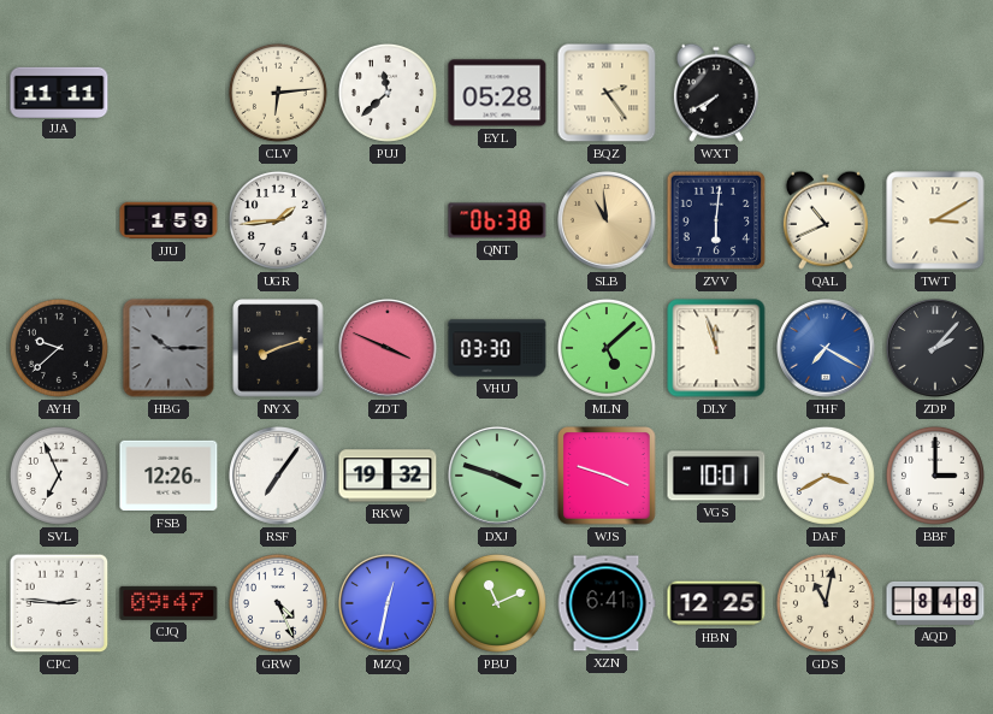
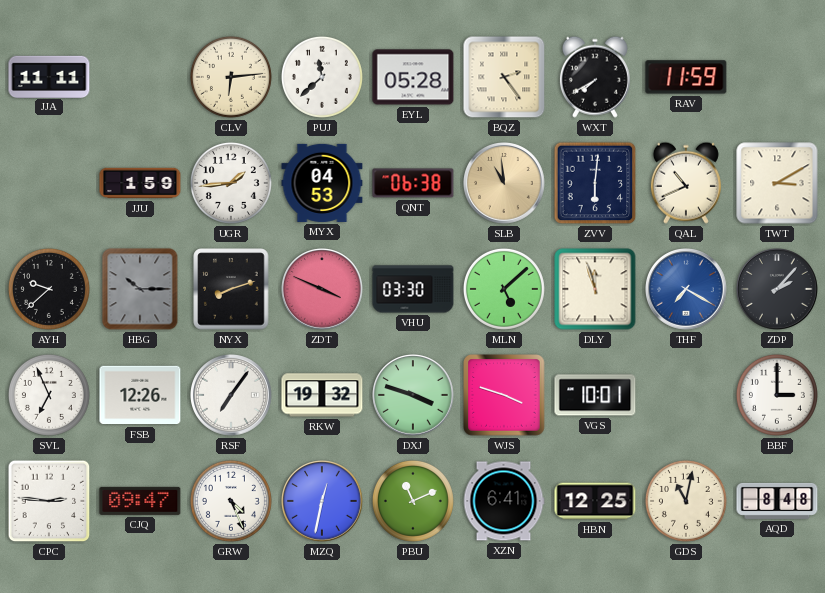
RAV: none -> 11:59 (686, 77)
MYX: none -> 04:53 (322, 183)
DAF: 3:40 -> none (826, 476)
